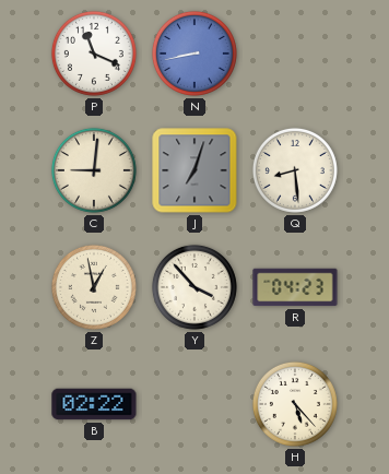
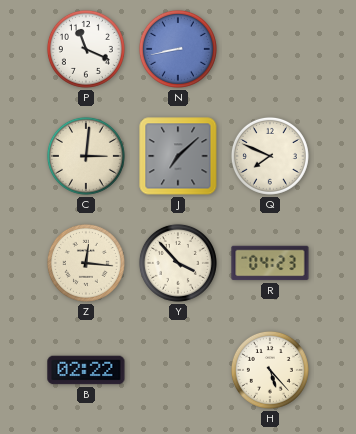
C: 9:01 -> 3:01 (86, 156)
J: 7:03 -> 7:08 (178, 156)
Q: 8:29 -> 7:49 (270, 156)
Z: 12:58 -> 12:16 (86, 263)
